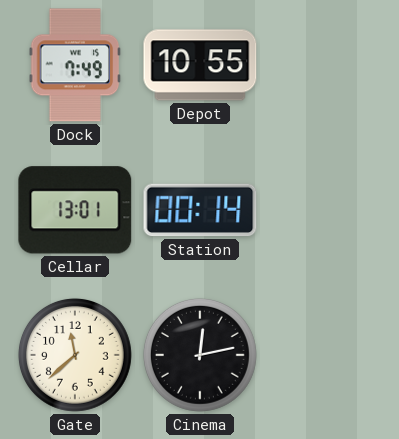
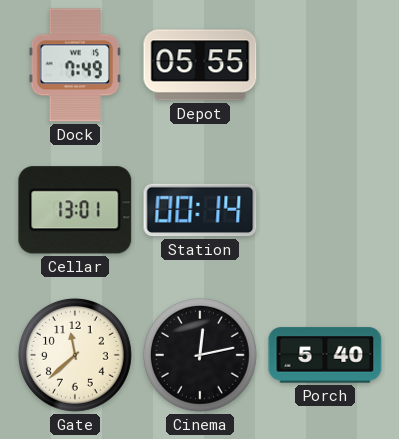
Depot: 10:55 -> 05:55 (200, 65)
Porch: none -> 5:40 (325, 355)
